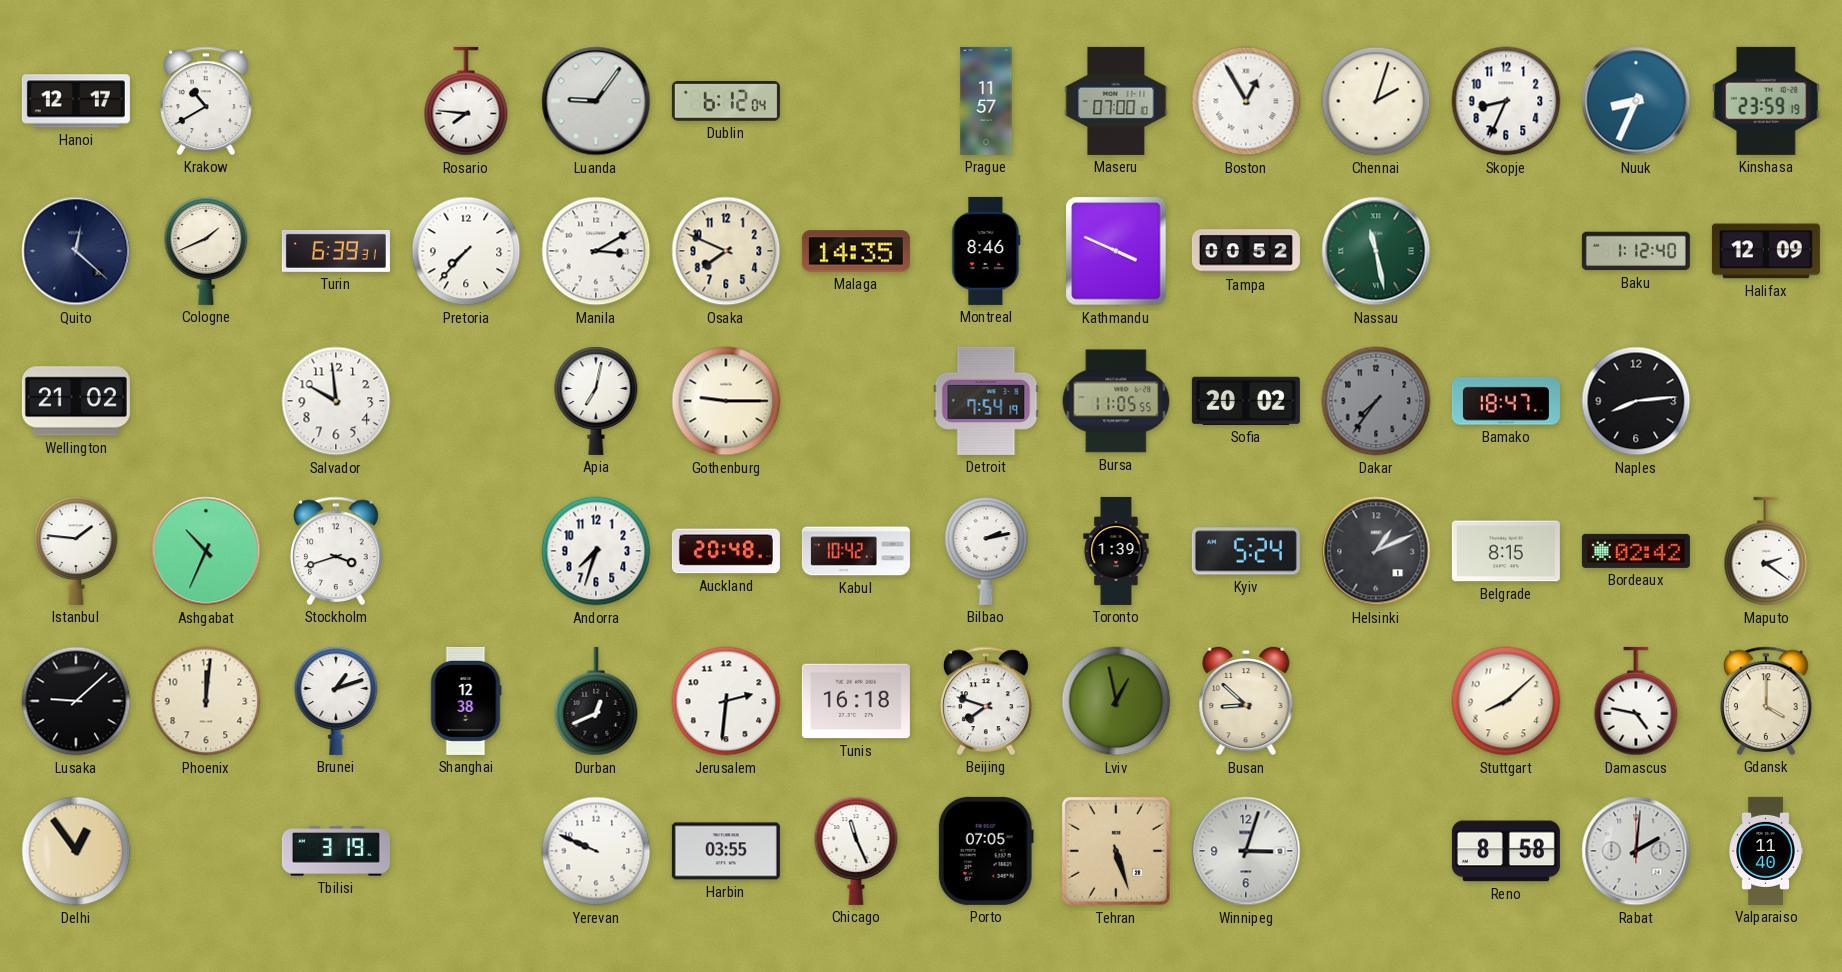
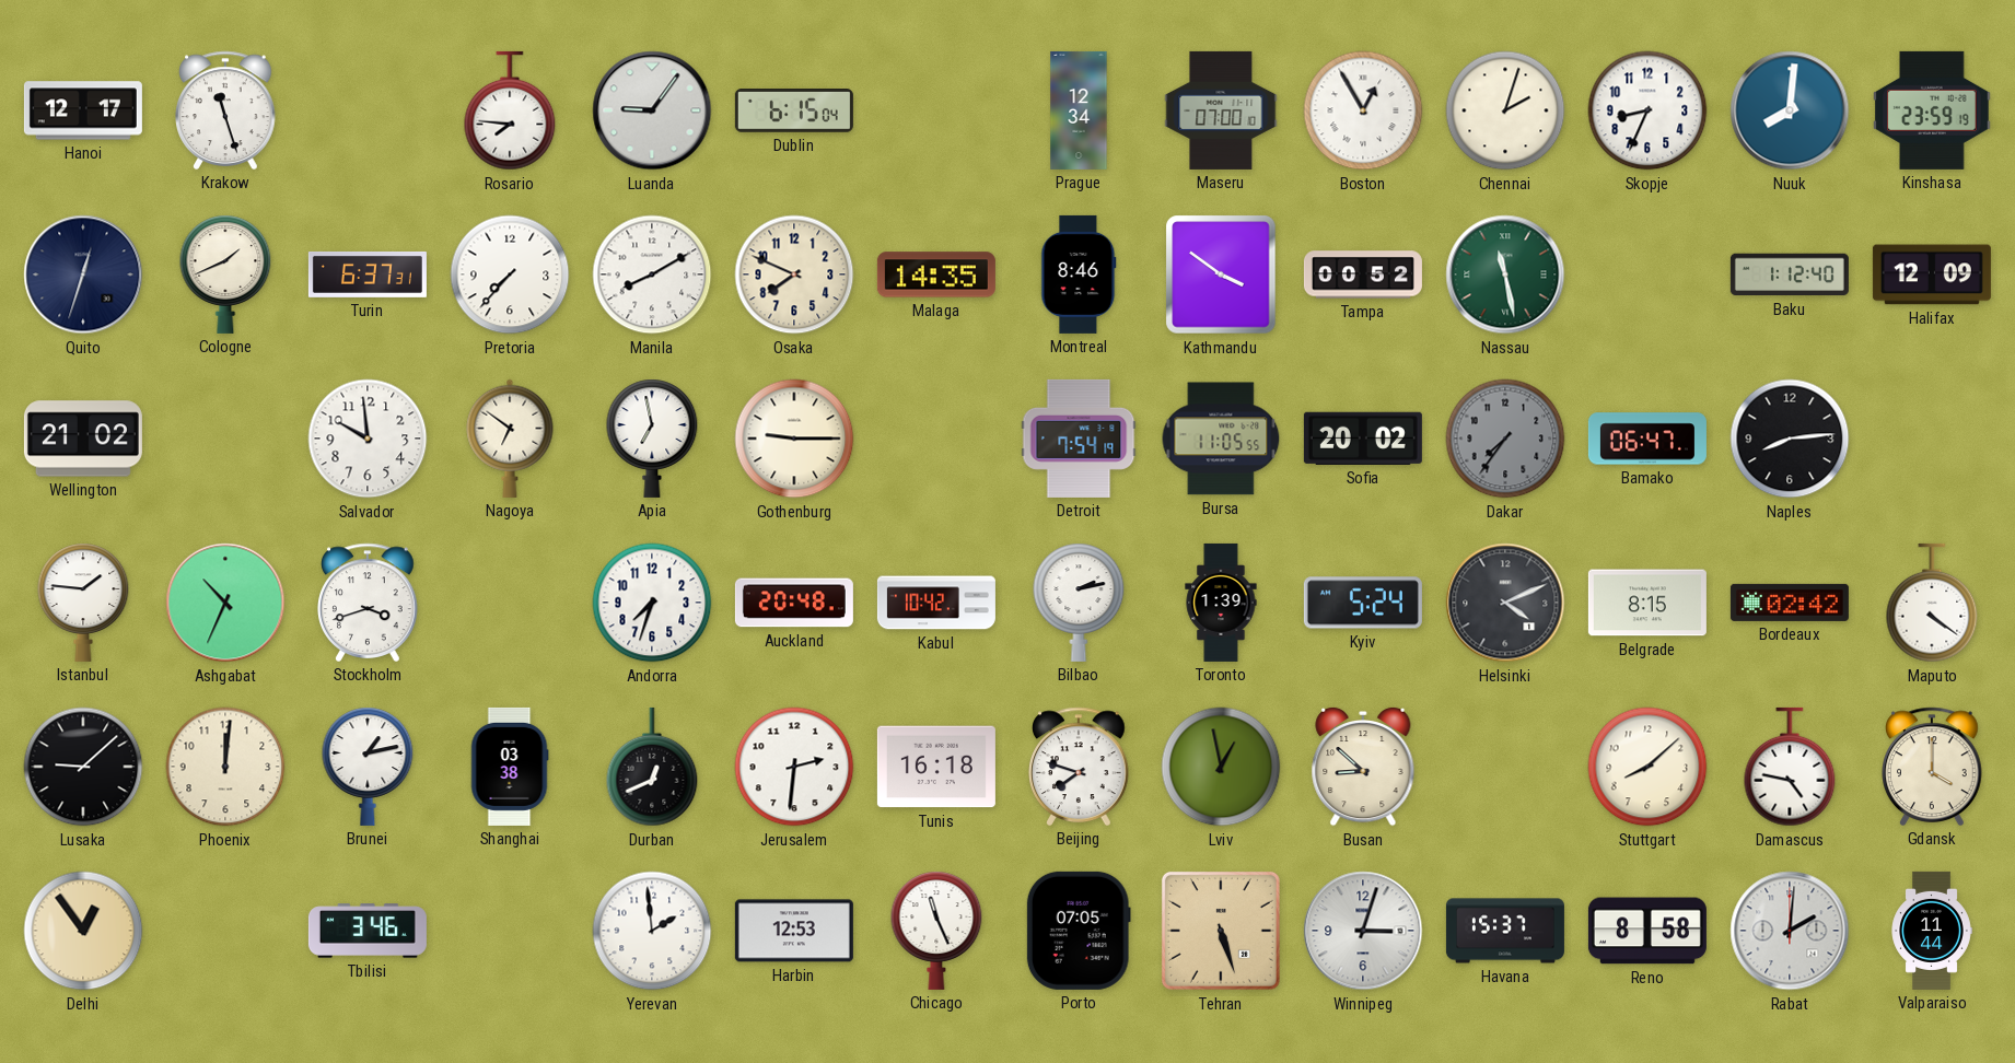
Krakow: 10:40 -> 11:27 (225, 110)
Dublin: 6:12 -> 6:15 (794, 112)
Prague: 11:57 -> 12:34 (1079, 110)
Nuuk: 8:34 -> 8:01 (1790, 110)
Quito: 12:22 -> 12:33 (83, 274)
Turin: 6:39 -> 6:37 (368, 274)
Manila: 3:10 -> 8:10 (652, 274)
Kathmandu: 3:49 -> 3:51 (1221, 274)
Nagoya: none -> 6:51 (510, 439)
Apia: 7:02 -> 6:58 (652, 439)
Bamako: 18:47 -> 06:47 (1647, 439)
Helsinki: 1:11 -> 4:11 (1505, 603)
Maputo: 2:21 -> 4:21 (1932, 603)
Brunei: 1:12 -> 1:13 (368, 767)
Shanghai: 12:38 -> 03:38 (510, 767)
Tbilisi: 3:19 -> 3:46 (368, 931)
Yerevan: 9:49 -> 1:59 (652, 931)
Harbin: 03:55 -> 12:53 (794, 931)
Havana: none -> 15:37 (1505, 931)
Valparaiso: 11:40 -> 11:44 (1932, 931)
